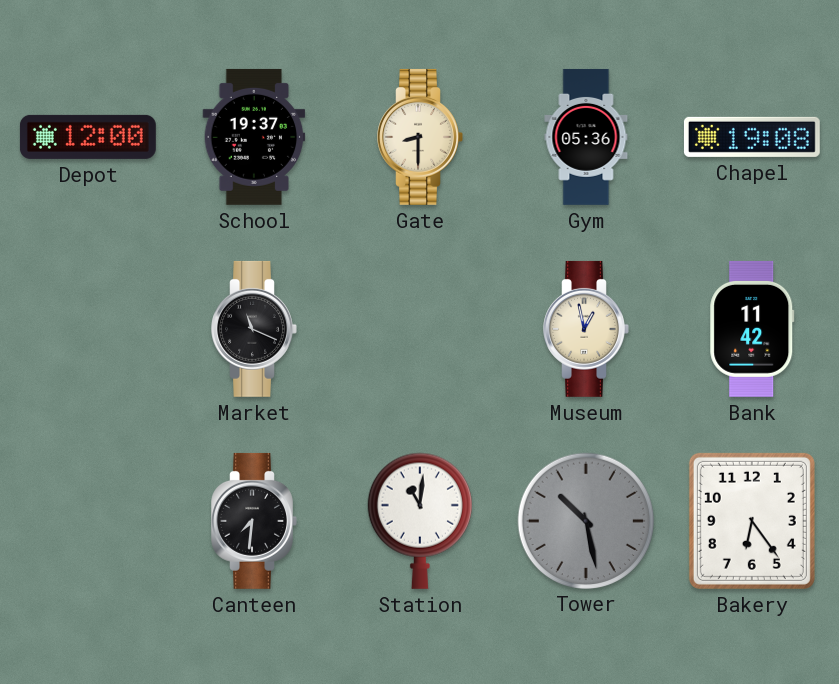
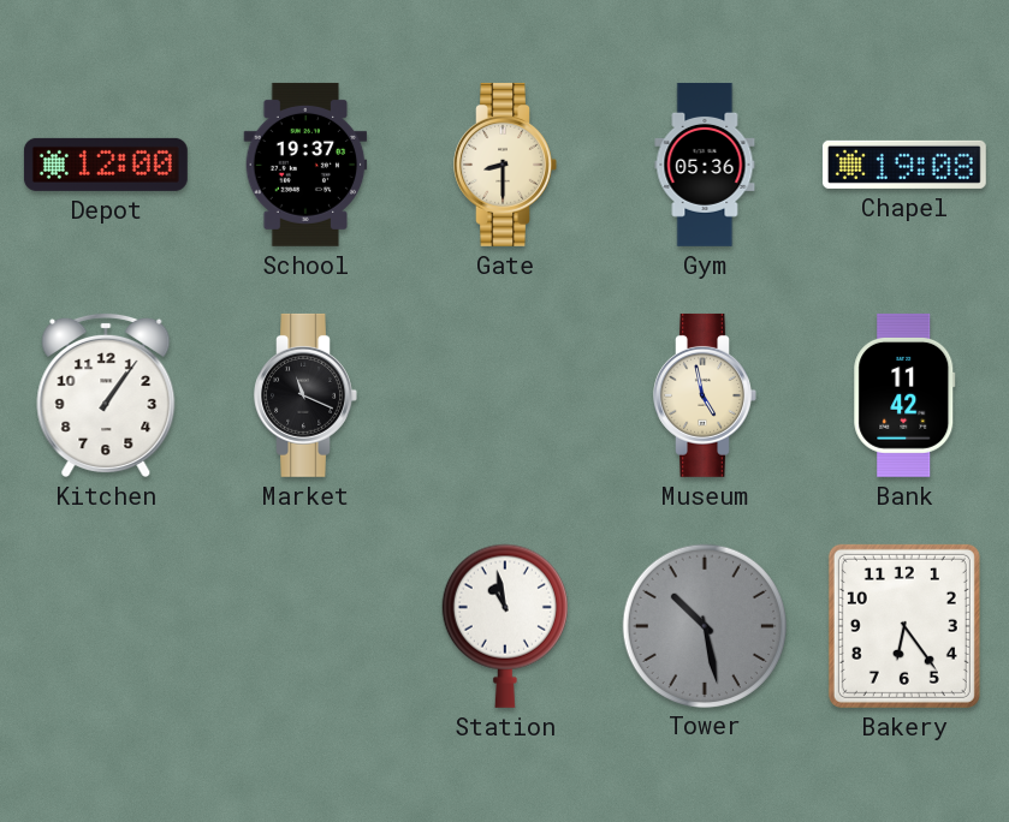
Kitchen: none -> 1:06 (106, 394)
Museum: 12:58 -> 4:58 (705, 395)
Canteen: 7:31 -> none (254, 521)
Station: 11:01 -> 10:58 (505, 626)
